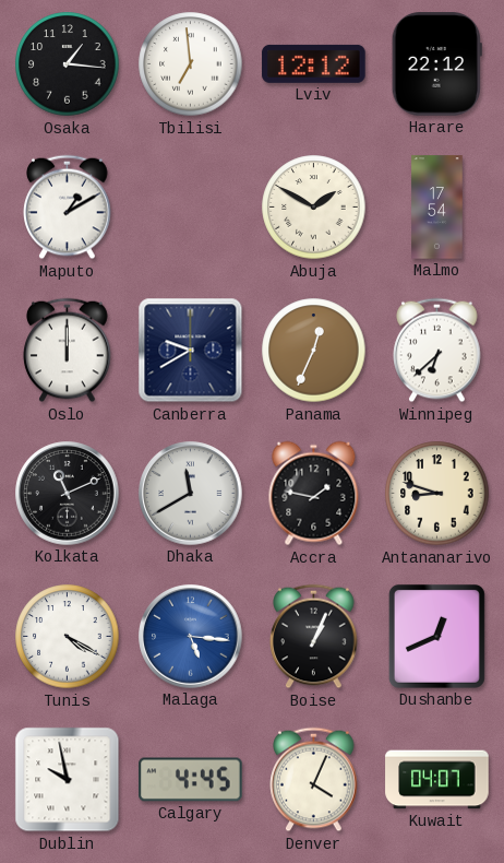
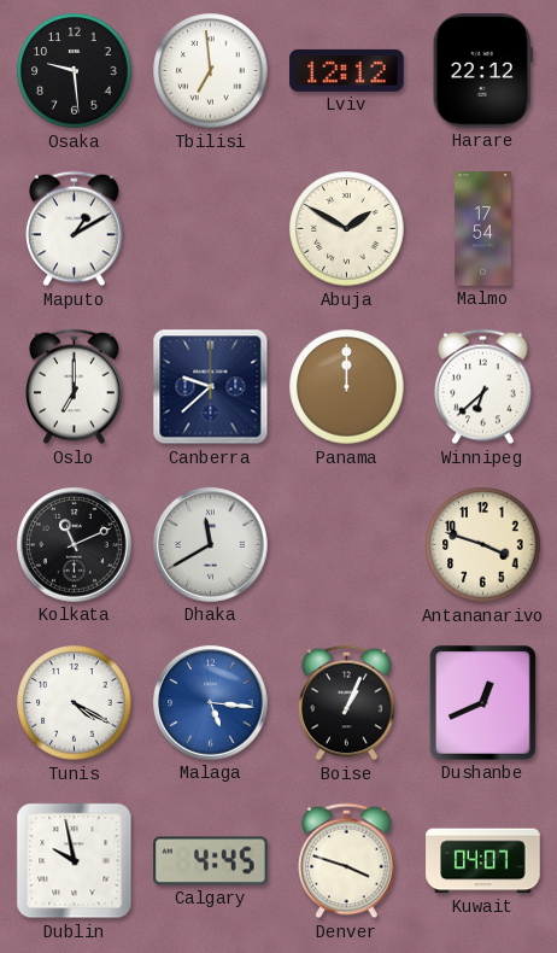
Osaka: 1:16 -> 9:29 (75, 71)
Oslo: 12:00 -> 7:00 (75, 387)
Canberra: 9:40 -> 9:38 (211, 387)
Panama: 12:34 -> 12:00 (347, 387)
Accra: 1:47 -> none (314, 494)
Antananarivo: 8:48 -> 3:48 (483, 545)
Denver: 4:04 -> 3:48 (347, 861)
